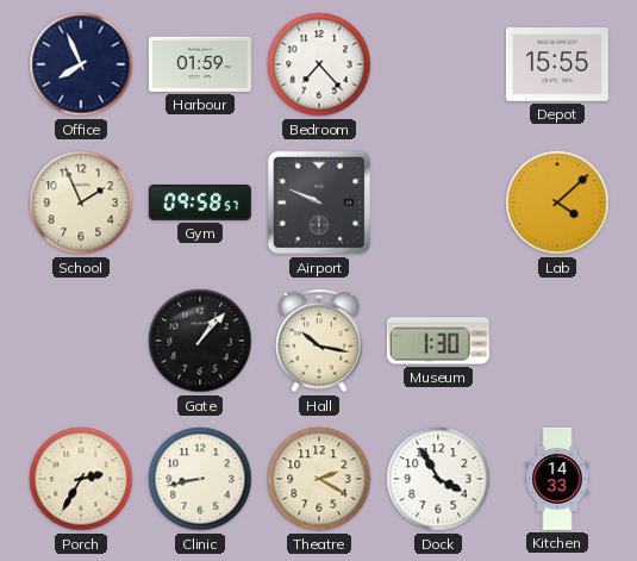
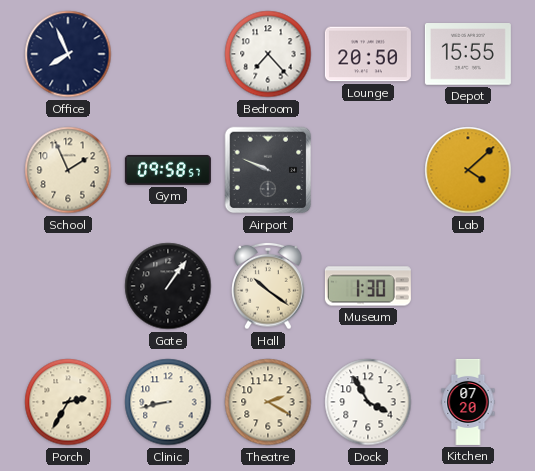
Harbour: 01:59 -> none (200, 64)
Lounge: none -> 20:50 (368, 54)
Gate: 1:07 -> 1:06 (168, 286)
Hall: 10:17 -> 10:21 (268, 286)
Kitchen: 14:33 -> 07:20 (468, 402)
